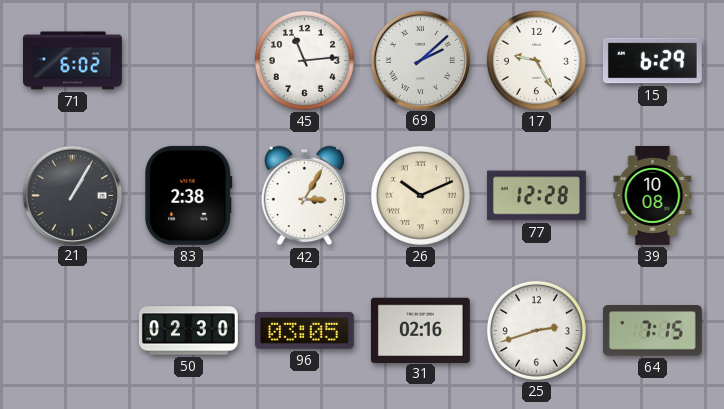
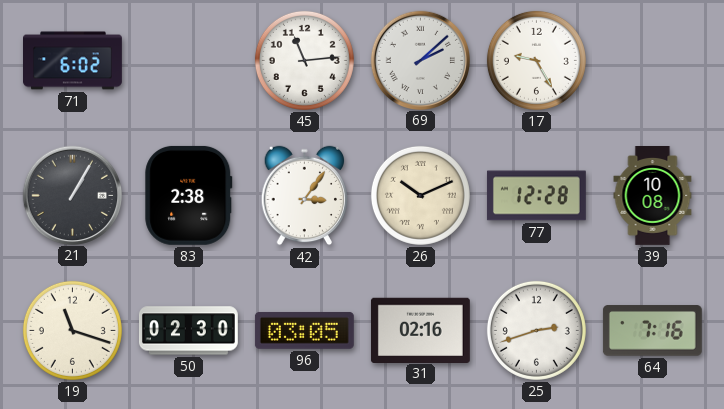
15: 6:29 -> none (652, 61)
42: 3:05 -> 3:06 (305, 196)
19: none -> 11:18 (72, 330)
64: 7:15 -> 7:16 (652, 331)
